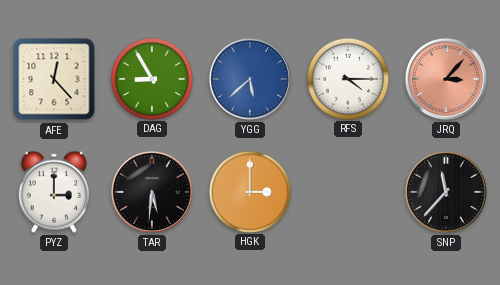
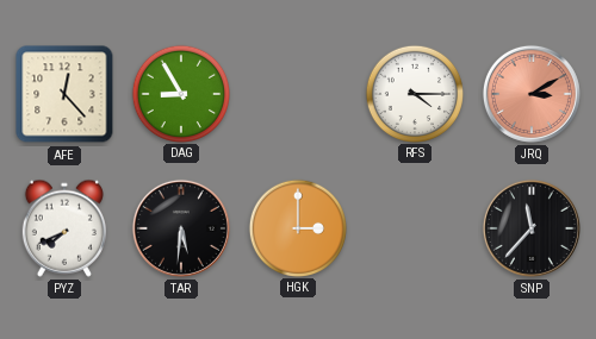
YGG: 5:38 -> none (250, 79)
JRQ: 3:07 -> 3:10 (532, 94)
PYZ: 3:00 -> 7:41 (64, 228)
